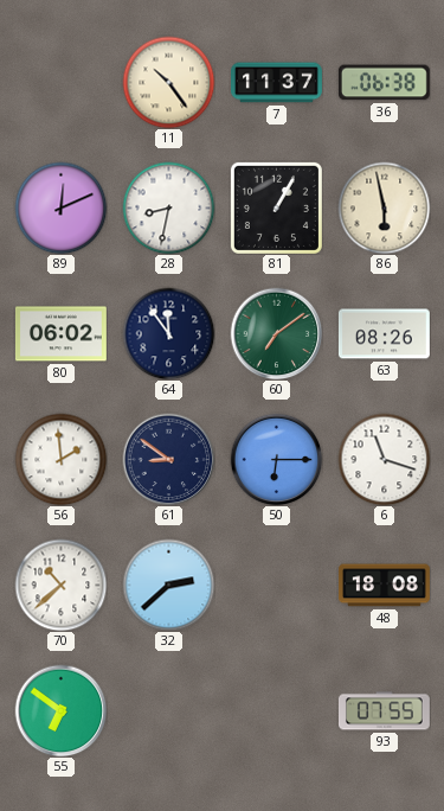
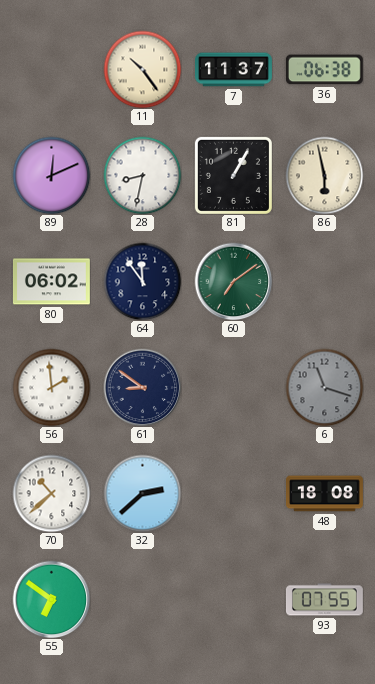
63: 08:26 -> none (384, 334)
50: 6:15 -> none (276, 459)
6 dial: white -> grey (324, 387)
